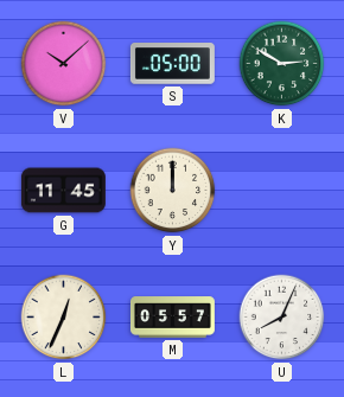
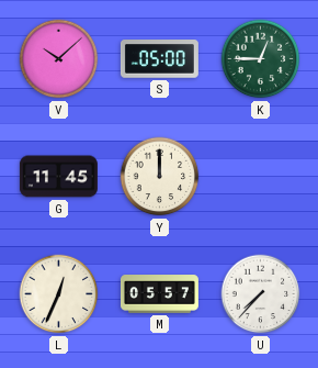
K: 2:50 -> 12:45 (261, 59)
U: 8:04 -> 7:37 (261, 294)
